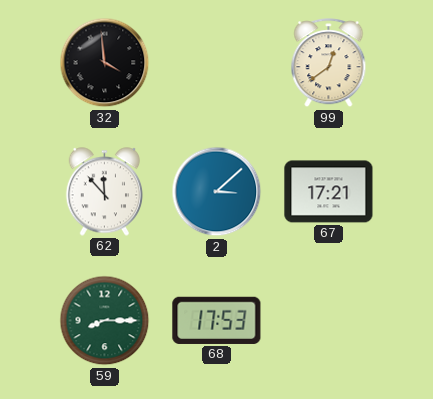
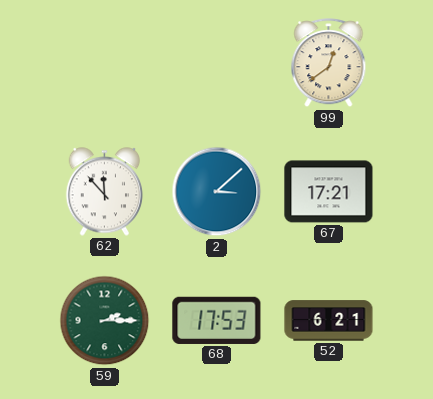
32: 3:59 -> none (105, 63)
59: 8:15 -> 2:15 (105, 321)
52: none -> 6:21 (329, 321)
